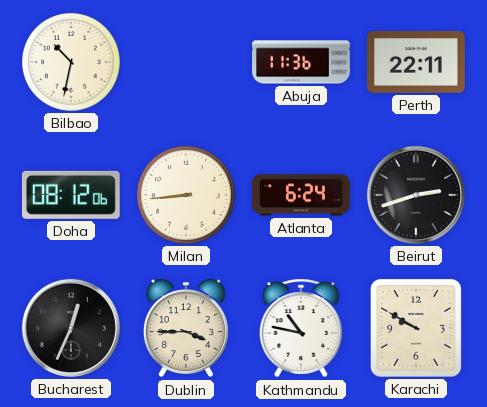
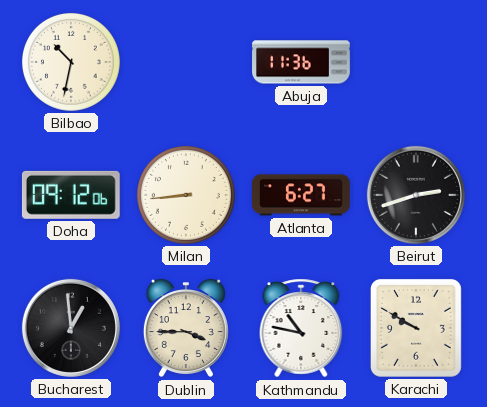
Perth: 22:11 -> none (417, 62)
Doha: 08:12 -> 09:12 (71, 195)
Atlanta: 6:24 -> 6:27 (302, 195)
Bucharest: 12:34 -> 12:59 (71, 328)
